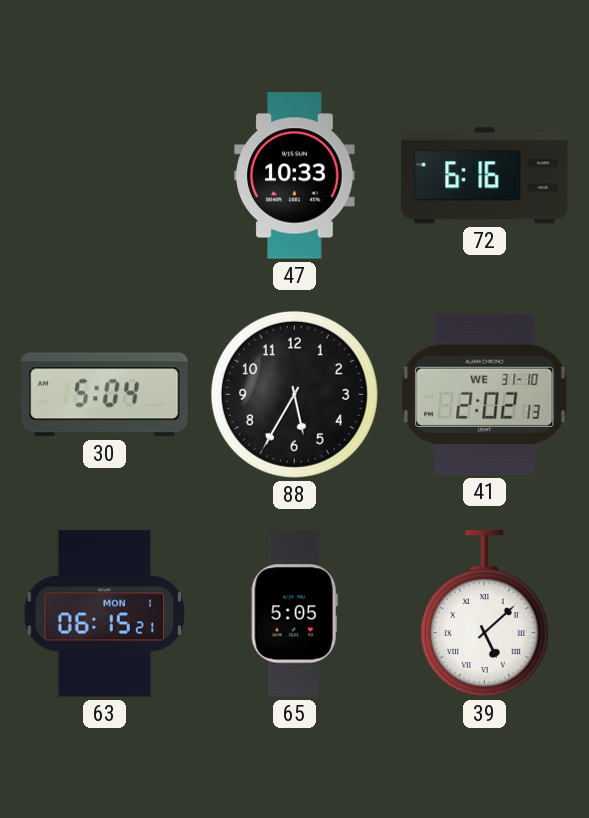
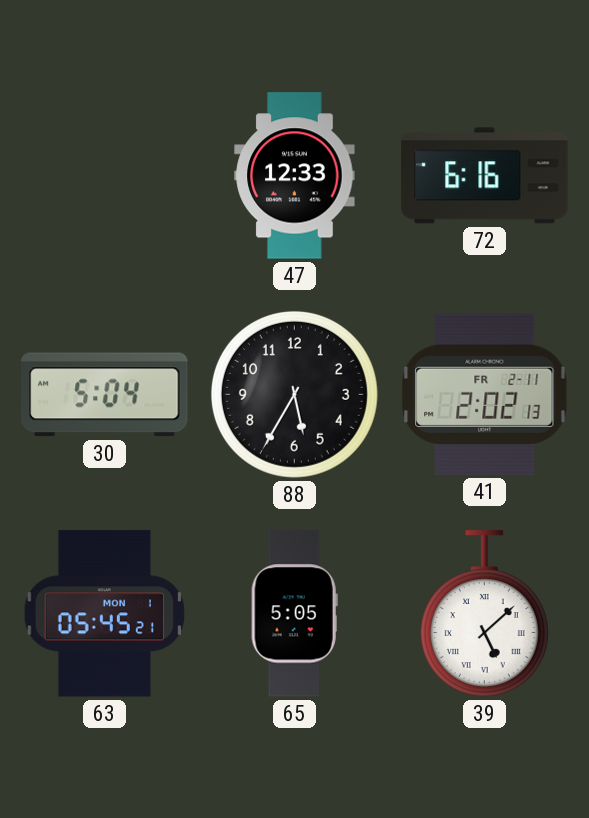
47: 10:33 -> 12:33 (295, 176)
41 date: WE 31-10 -> FR 2-11 (485, 394)
63: 06:15 -> 05:45 (104, 614)
